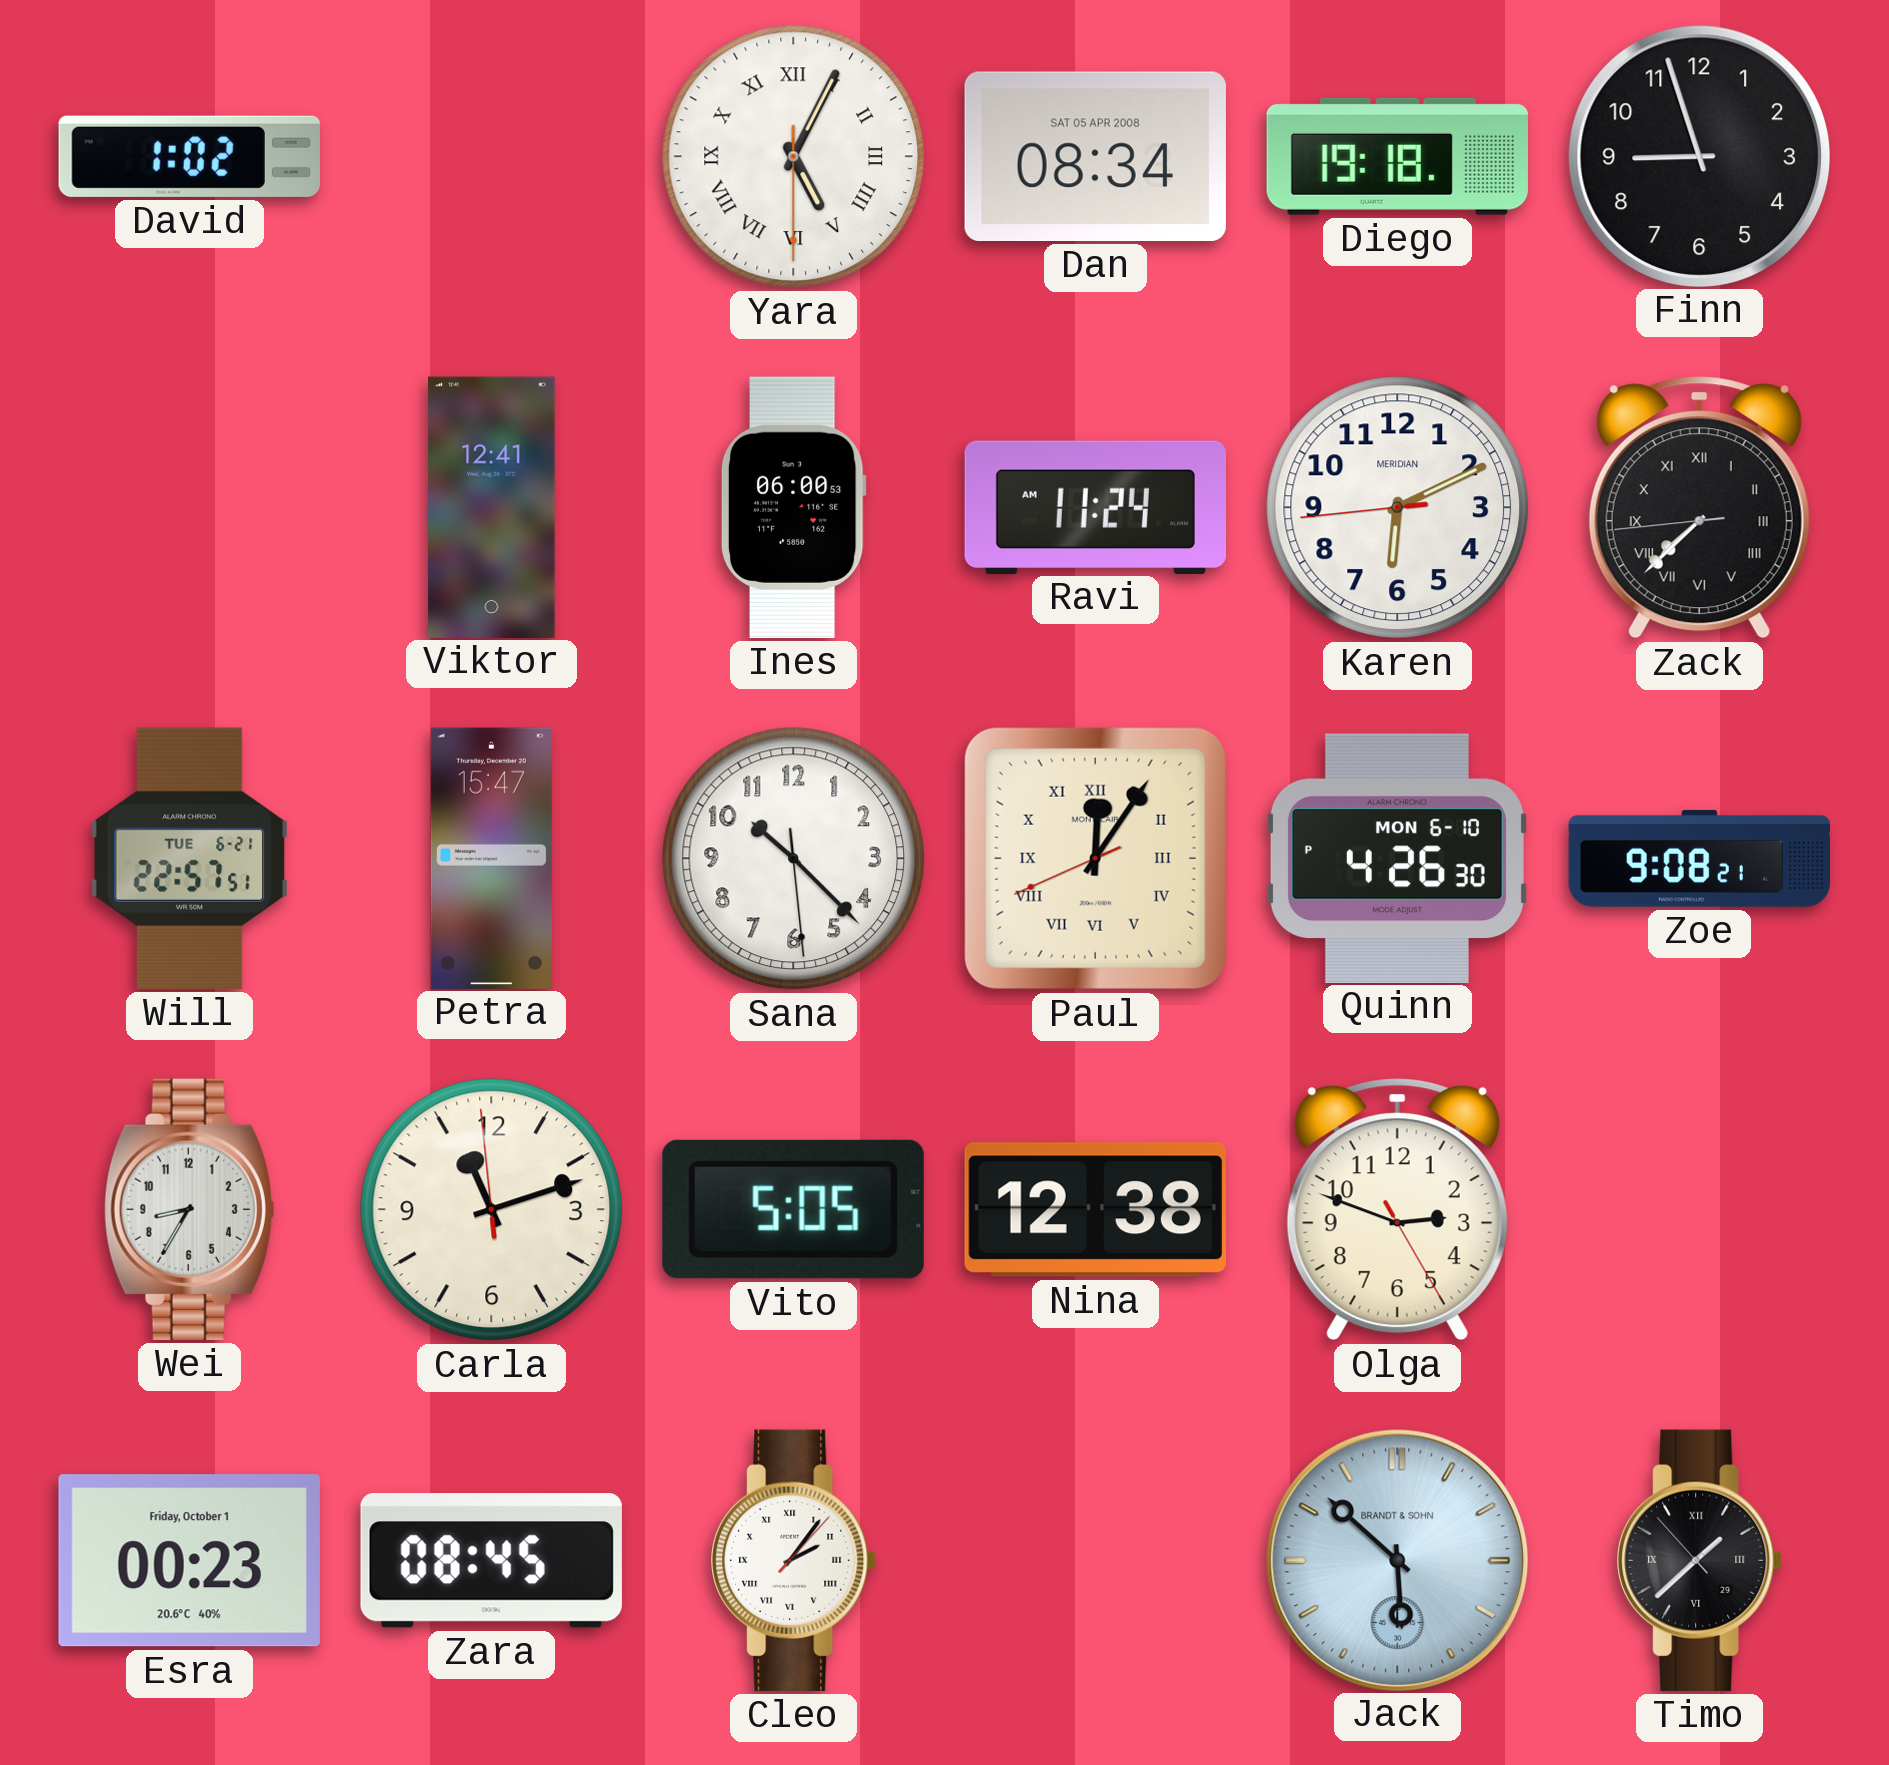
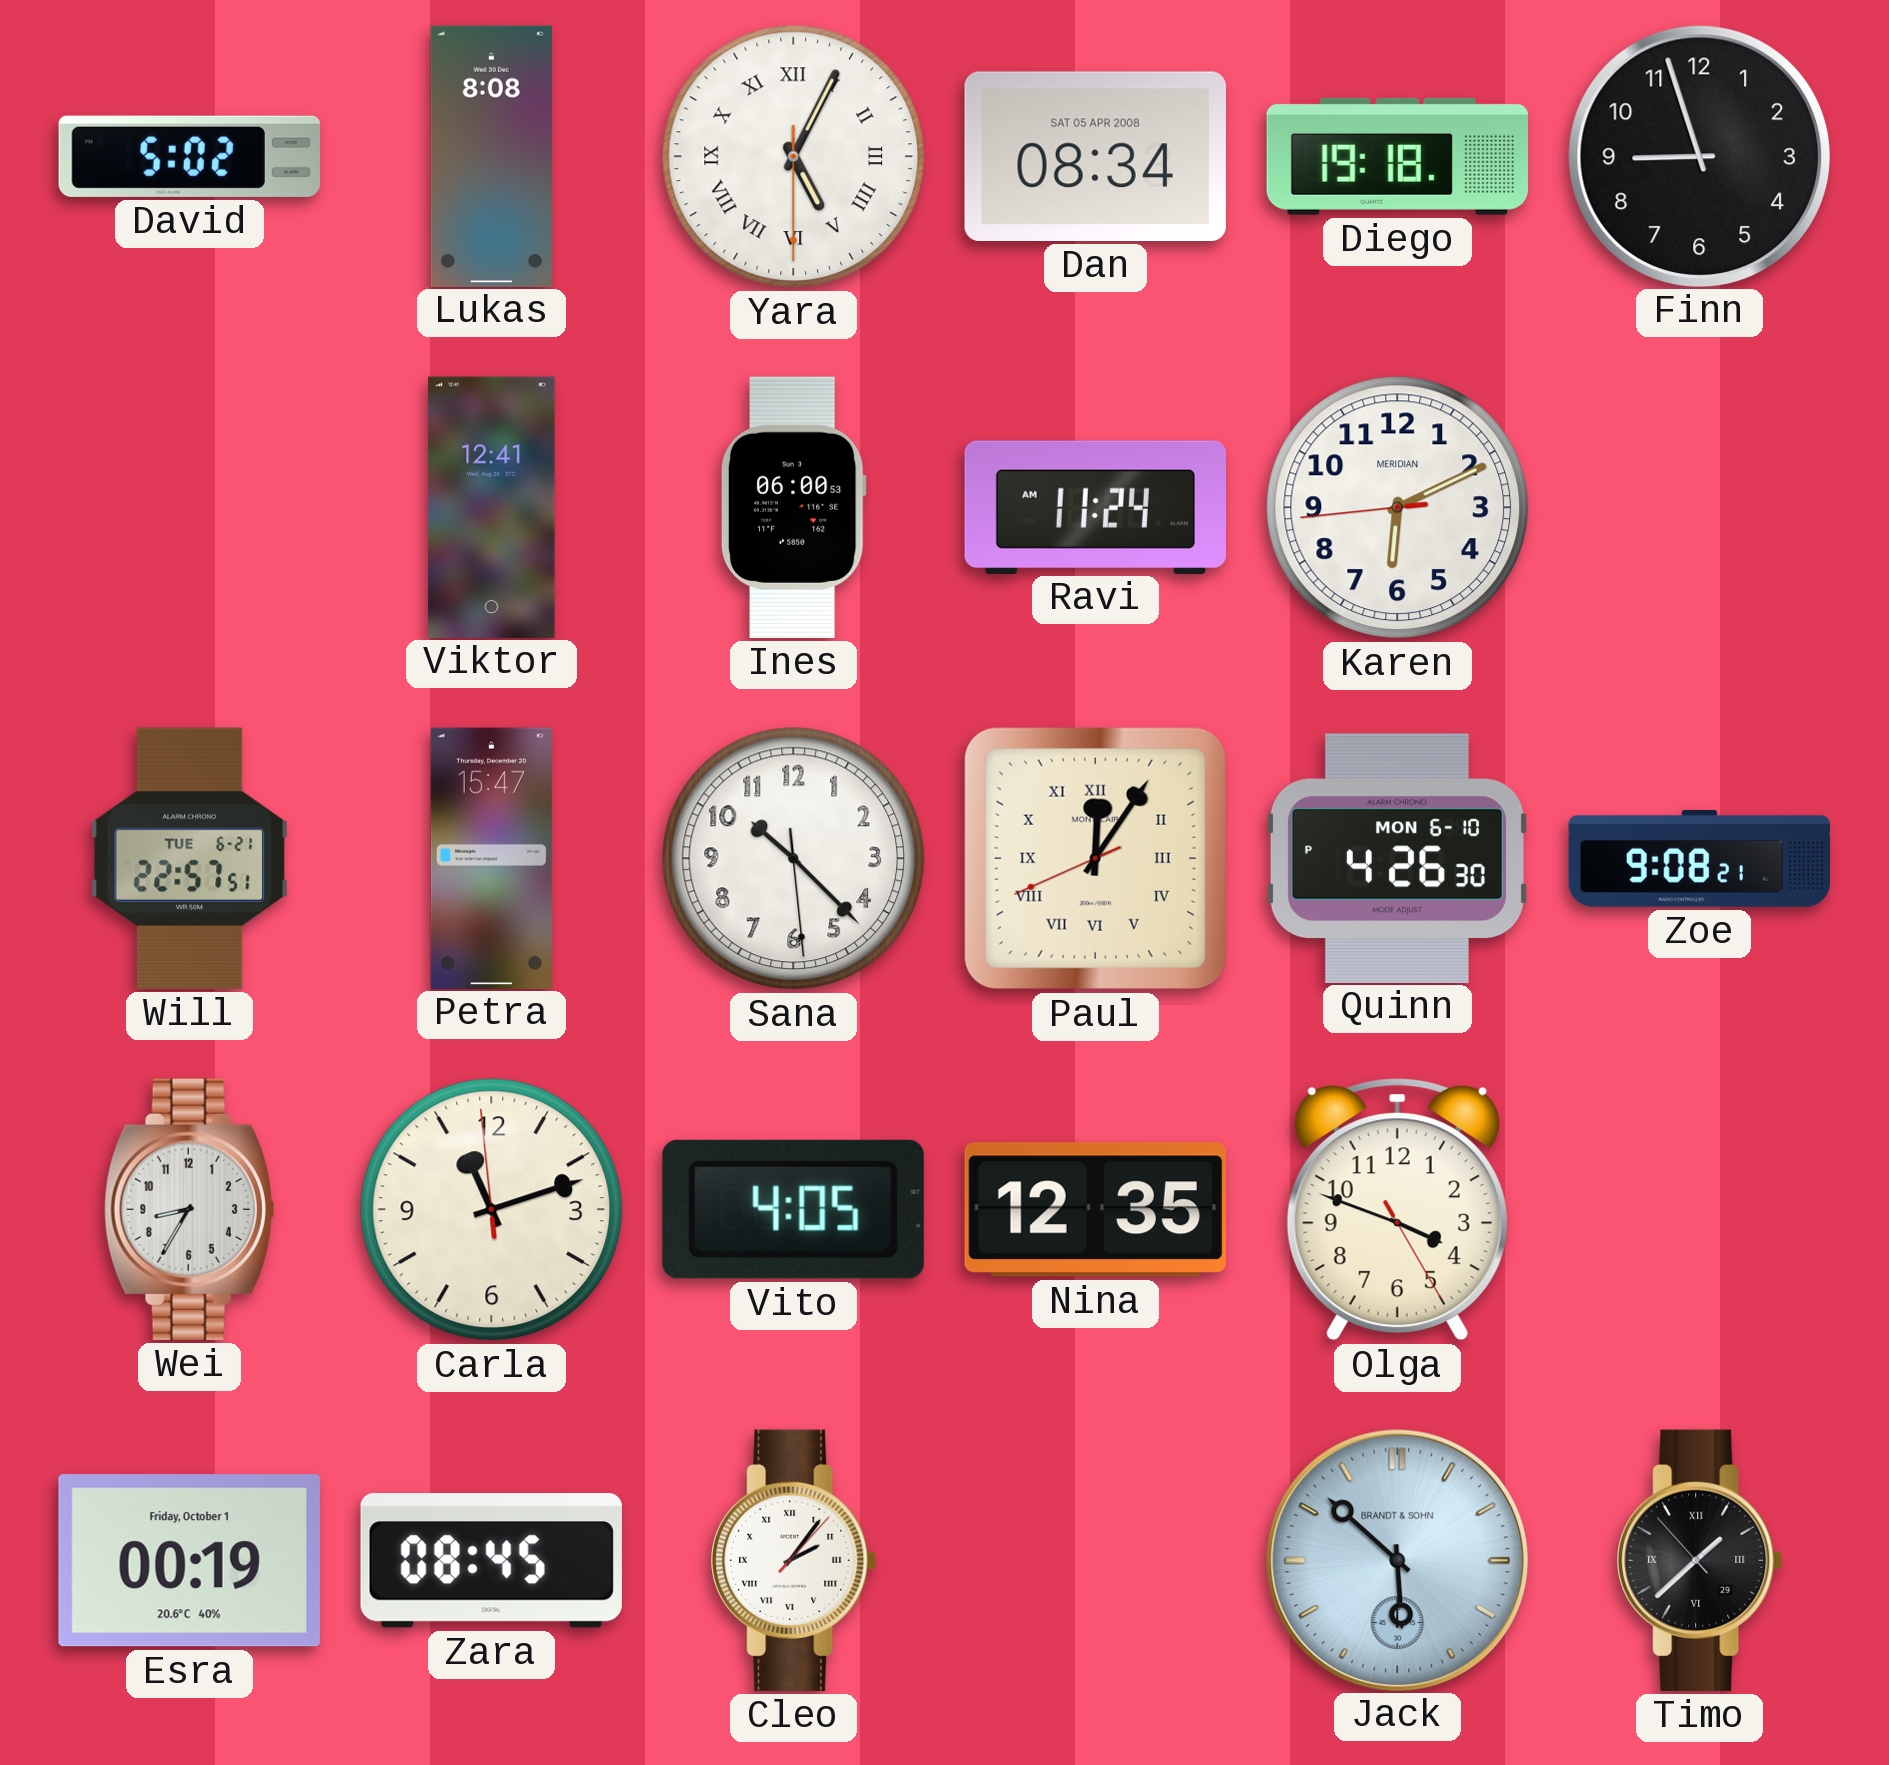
David: 1:02 -> 5:02 (189, 156)
Lukas: none -> 8:08 (491, 156)
Zack: 7:37 -> none (1699, 508)
Vito: 5:05 -> 4:05 (793, 1209)
Nina: 12:38 -> 12:35 (1095, 1210)
Olga: 2:48 -> 3:48 (1397, 1210)
Esra: 00:23 -> 00:19 (189, 1561)
